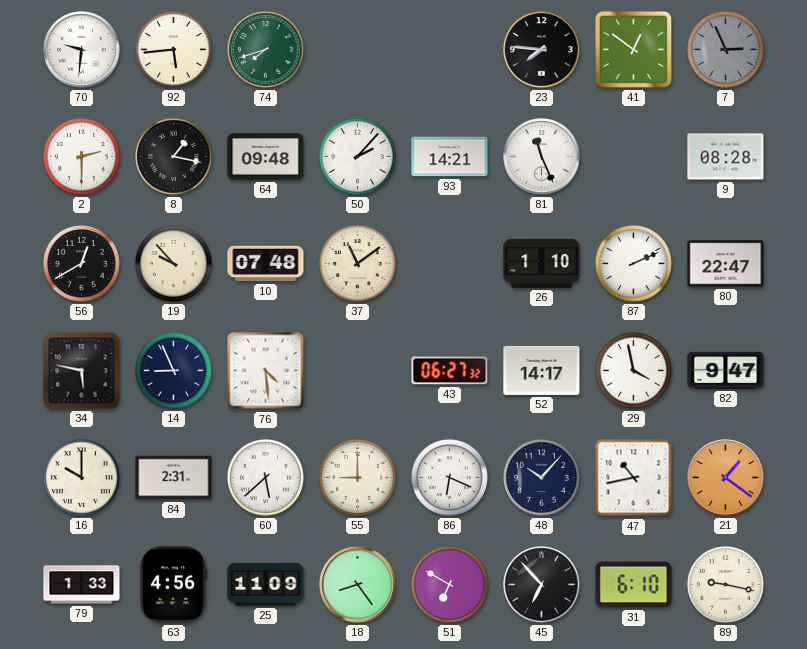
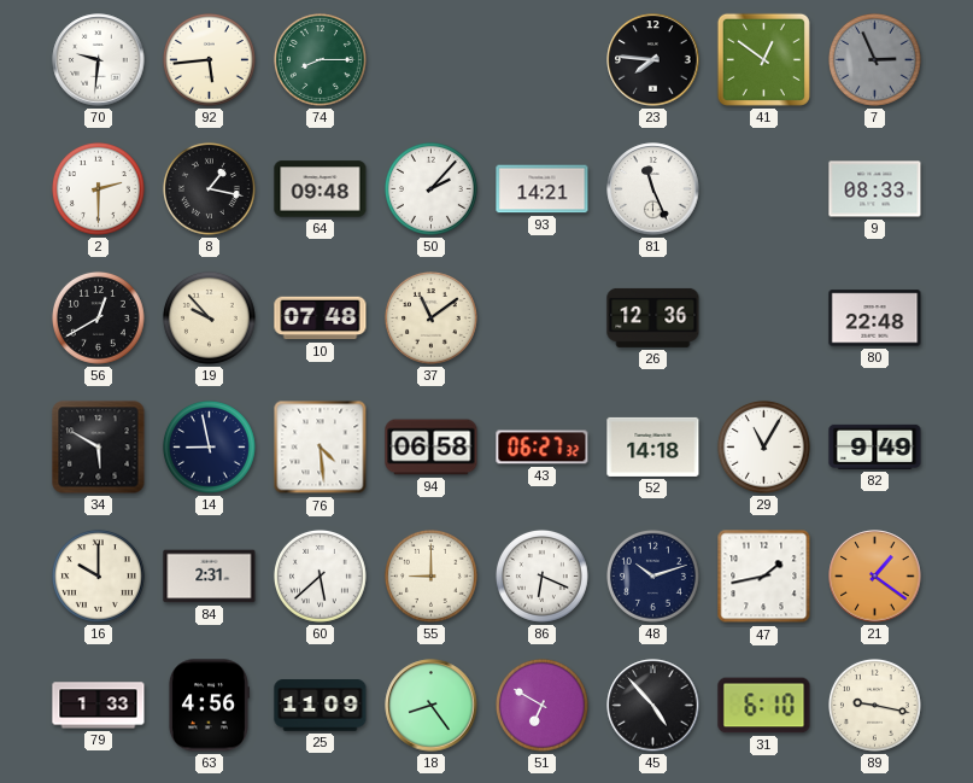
74: 7:42 -> 8:15 (320, 59)
9: 08:28 -> 08:33 (875, 189)
26: 1:10 -> 12:36 (653, 317)
87: 2:11 -> none (633, 263)
80: 22:47 -> 22:48 (875, 319)
34: 5:47 -> 5:50 (99, 448)
14: 8:56 -> 8:58 (209, 446)
94: none -> 06:58 (432, 448)
52: 14:17 -> 14:18 (653, 446)
29: 3:58 -> 11:05 (763, 446)
82: 9:47 -> 9:49 (875, 446)
48: 10:07 -> 10:12 (652, 575)
47: 10:43 -> 1:43 (764, 577)
45: 6:53 -> 4:53 (653, 706)
